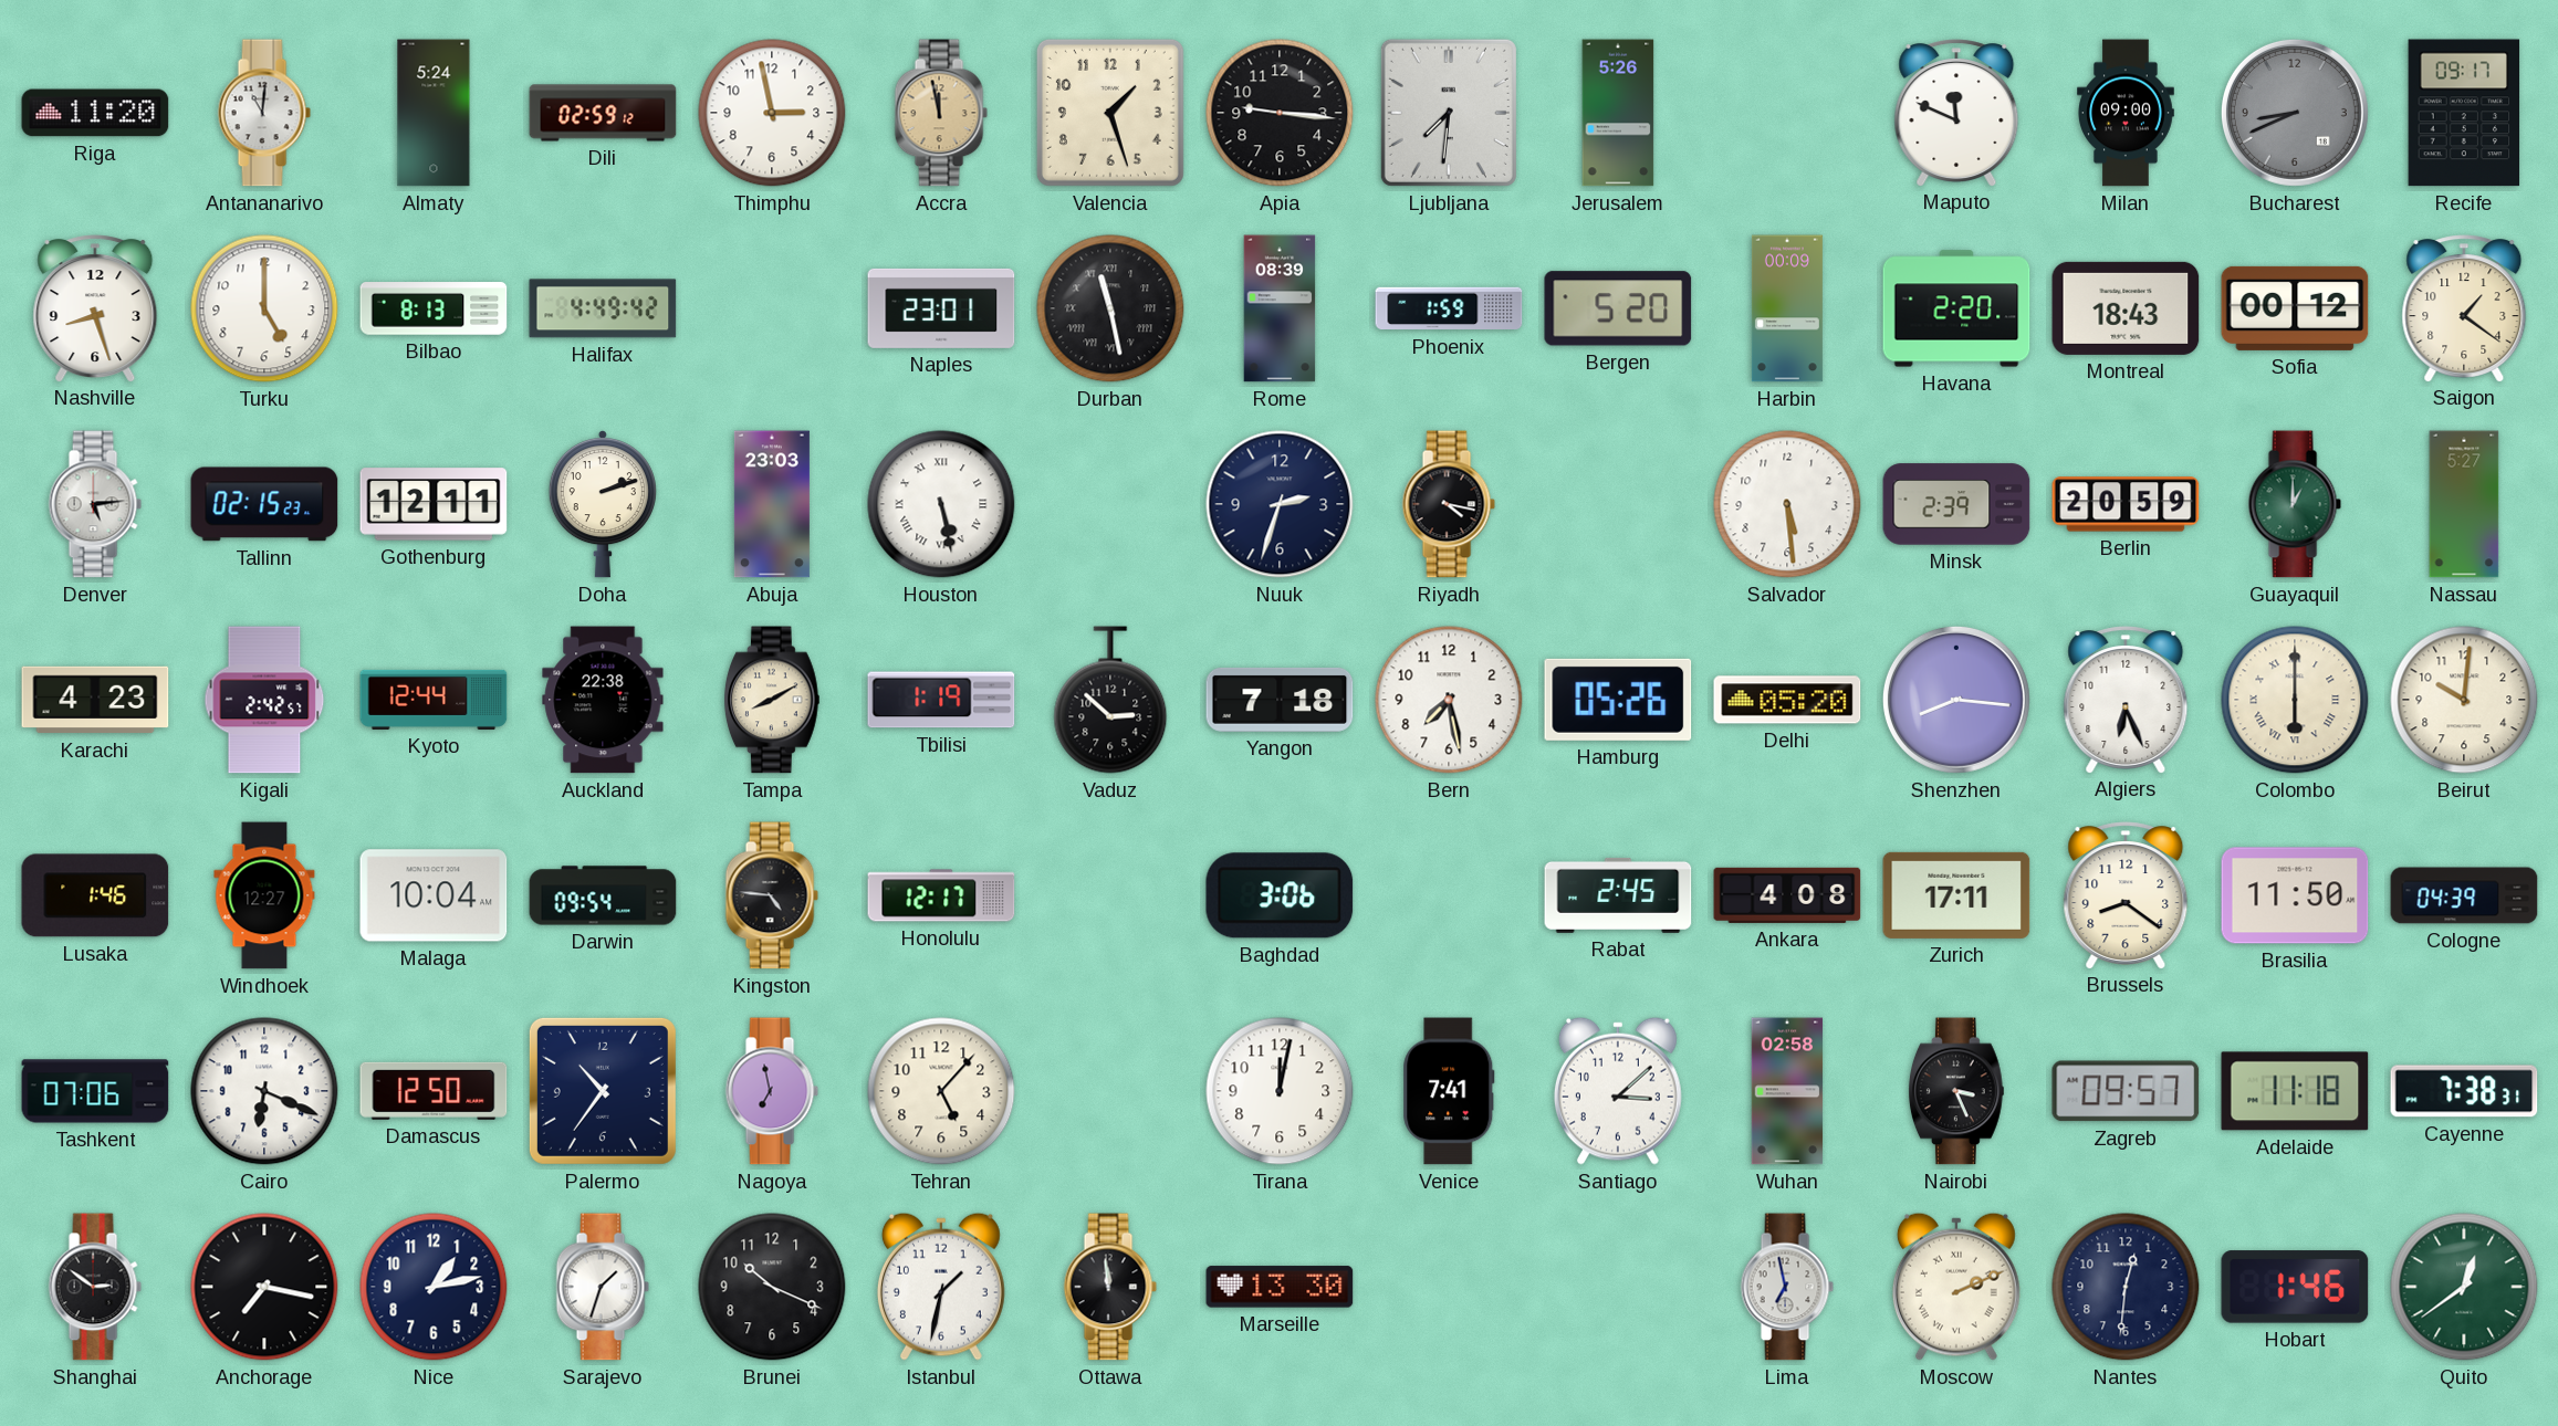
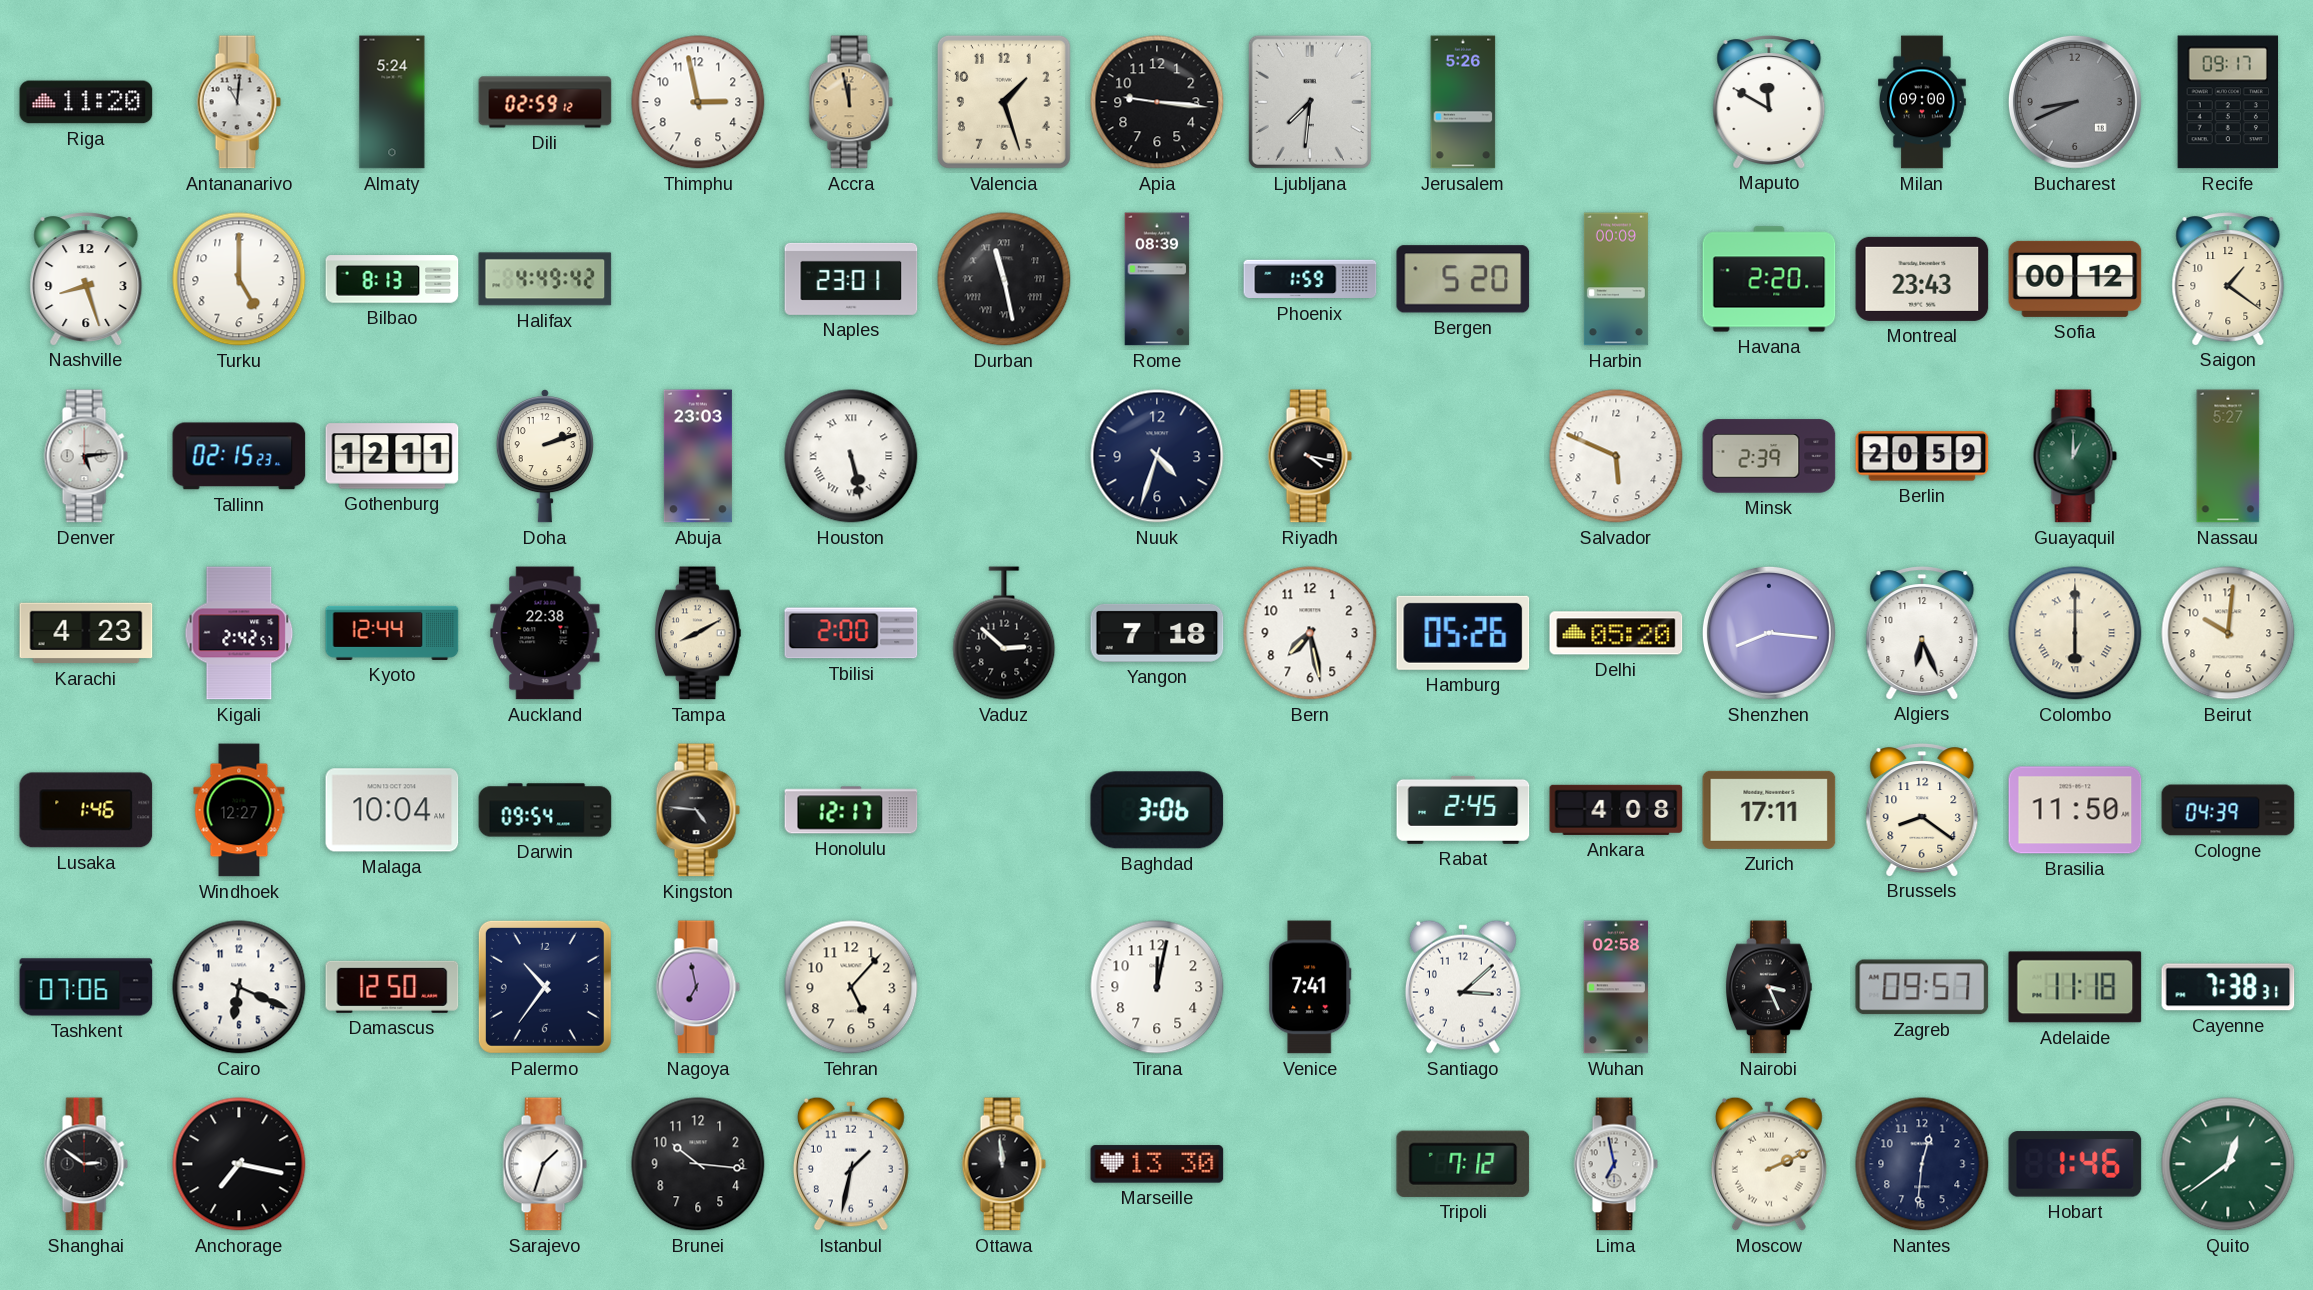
Maputo: 11:49 -> 11:50 (1769, 102)
Montreal: 18:43 -> 23:43 (1922, 279)
Nuuk: 2:33 -> 4:33 (1157, 456)
Salvador: 5:29 -> 5:49 (1616, 456)
Tbilisi: 1:19 -> 2:00 (851, 633)
Nice: 1:13 -> none (434, 1287)
Brunei: 10:19 -> 10:16 (698, 1164)
Tripoli: none -> 7:12 (1463, 1164)
